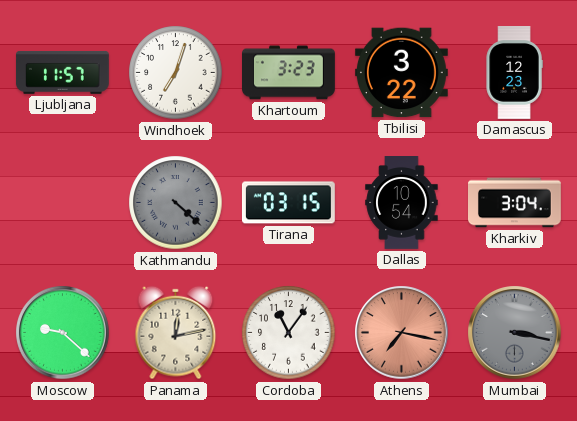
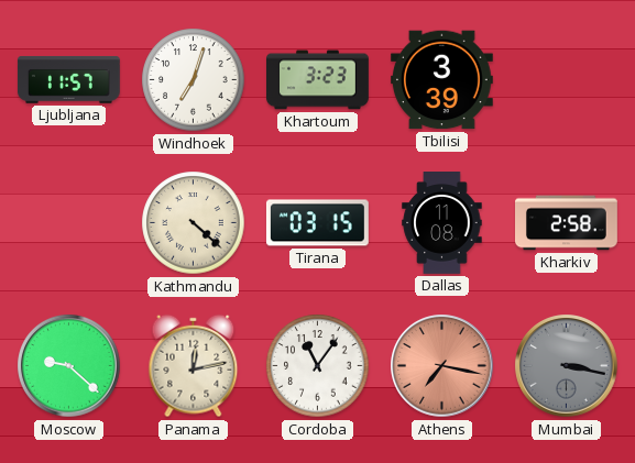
Tbilisi: 3:22 -> 3:39 (441, 80)
Damascus: 12:23 -> none (514, 73)
Kathmandu dial: grey -> cream (194, 223)
Dallas: 10:54 -> 11:08 (442, 223)
Kharkiv: 3:04 -> 2:58 (567, 223)
